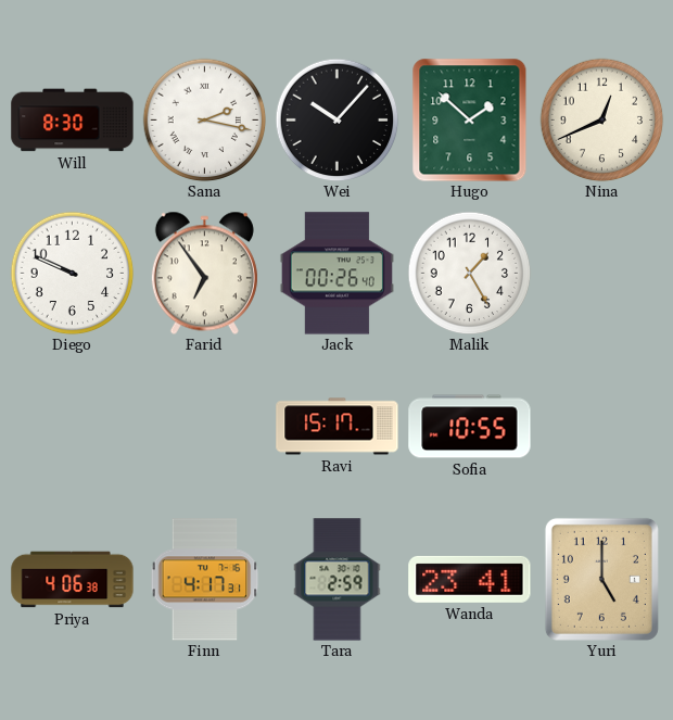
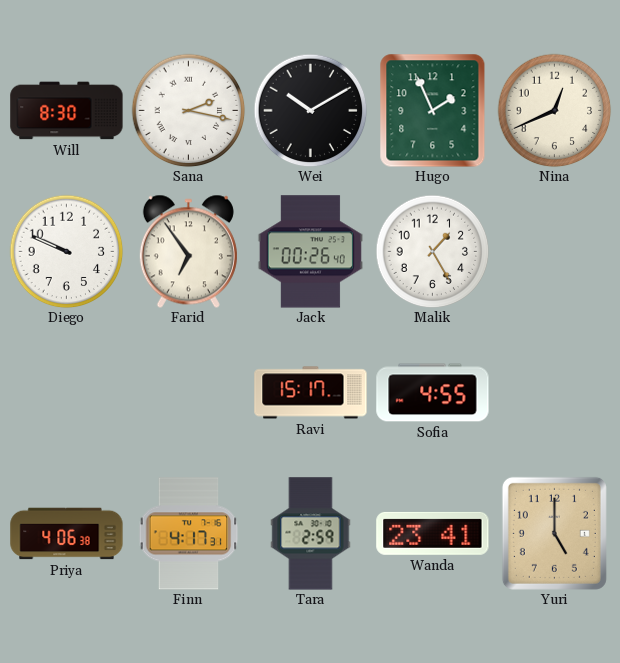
Wei: 10:07 -> 10:10 (310, 110)
Hugo: 1:52 -> 1:56 (433, 110)
Sofia: 10:55 -> 4:55 (433, 393)
